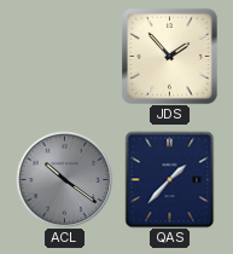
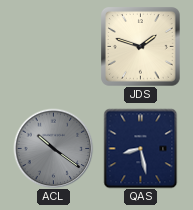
JDS: 1:53 -> 1:48 (141, 47)
QAS: 1:37 -> 8:28 (141, 148)
